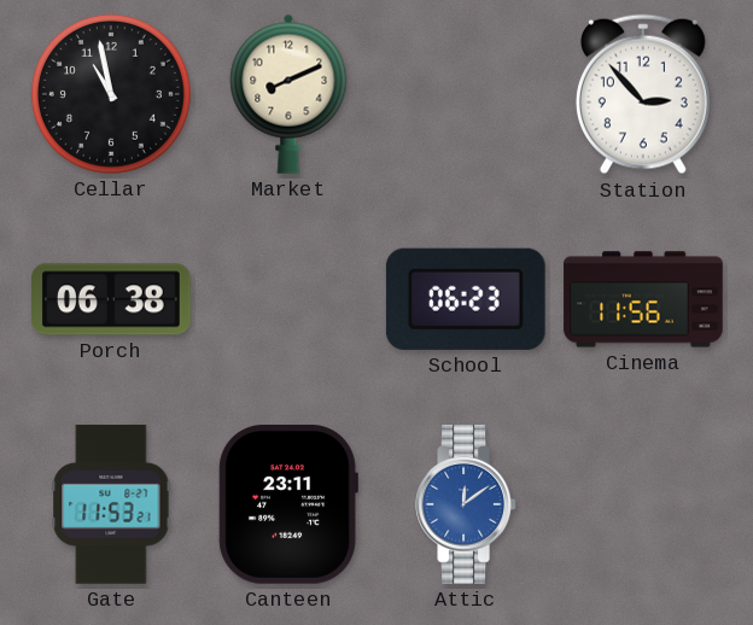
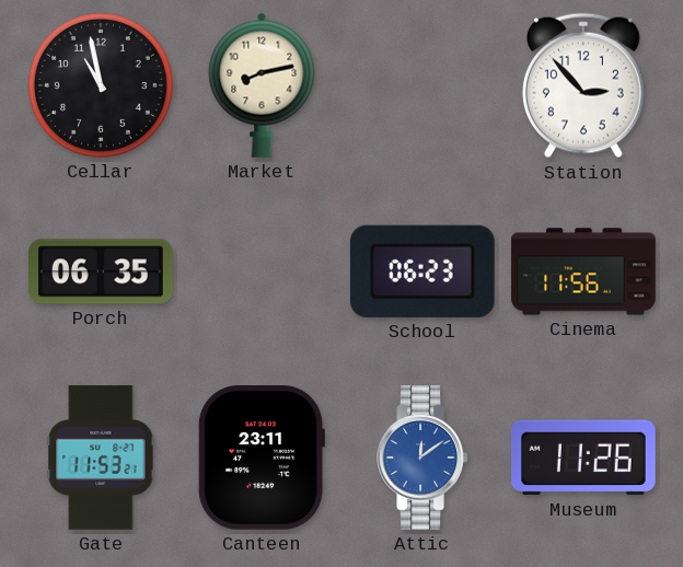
Market: 8:11 -> 8:13 (262, 85)
Porch: 06:38 -> 06:35 (102, 271)
Museum: none -> 11:26 (583, 458)
